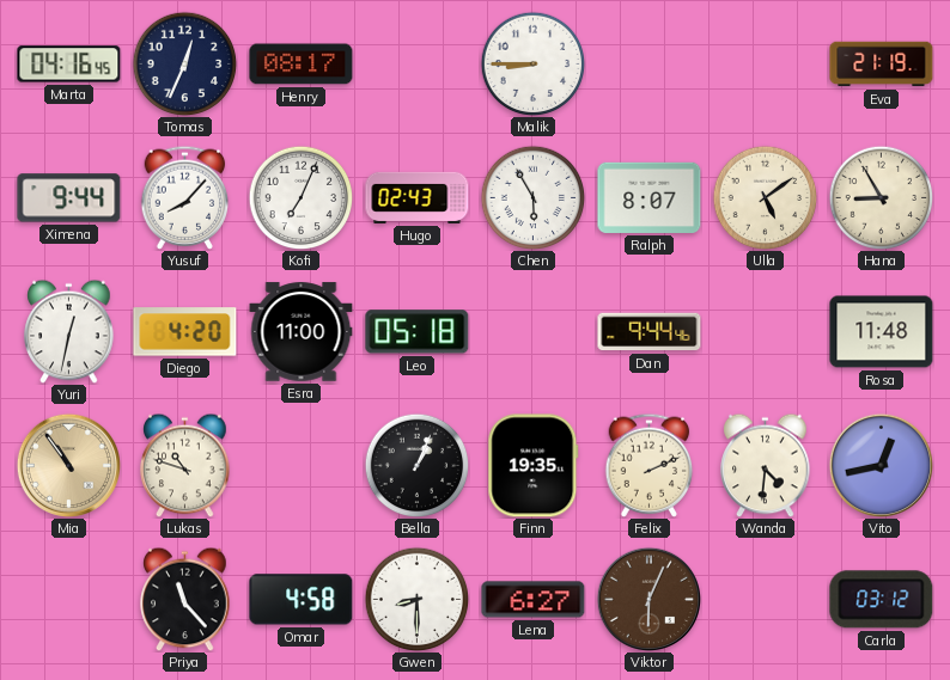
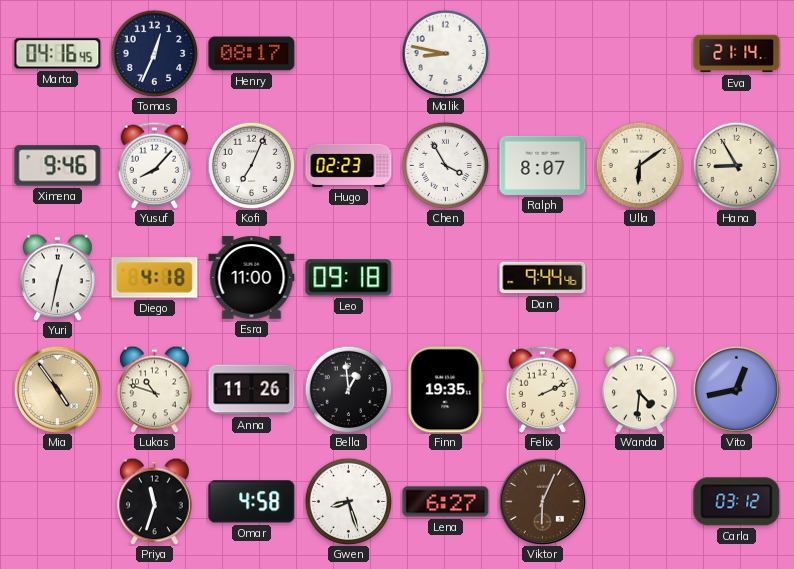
Malik: 8:45 -> 8:47 (445, 53)
Eva: 21:19 -> 21:14 (737, 54)
Ximena: 9:44 -> 9:46 (58, 166)
Hugo: 02:43 -> 02:23 (349, 165)
Chen: 5:55 -> 3:55 (445, 165)
Ulla: 5:09 -> 6:09 (639, 165)
Diego: 4:20 -> 4:18 (155, 278)
Leo: 05:18 -> 09:18 (349, 278)
Rosa: 11:48 -> none (882, 332)
Mia: 10:54 -> 4:54 (57, 389)
Anna: none -> 11:26 (252, 390)
Bella: 1:04 -> 12:59 (348, 389)
Priya: 11:23 -> 11:33 (155, 501)
Gwen: 8:30 -> 8:27 (348, 501)
